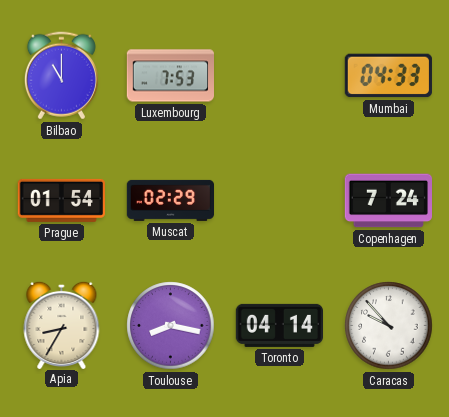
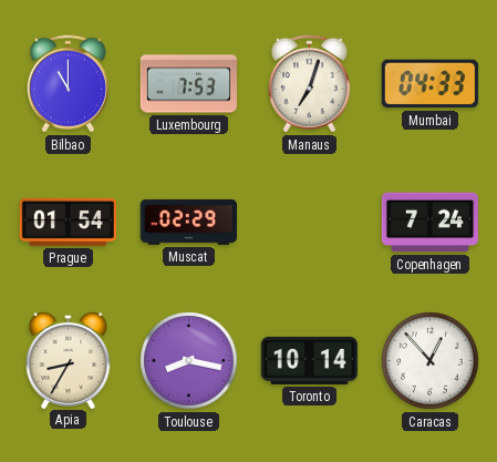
Manaus: none -> 7:03 (309, 84)
Toronto: 04:14 -> 10:14 (309, 360)
Caracas: 9:53 -> 12:53 (431, 361)
